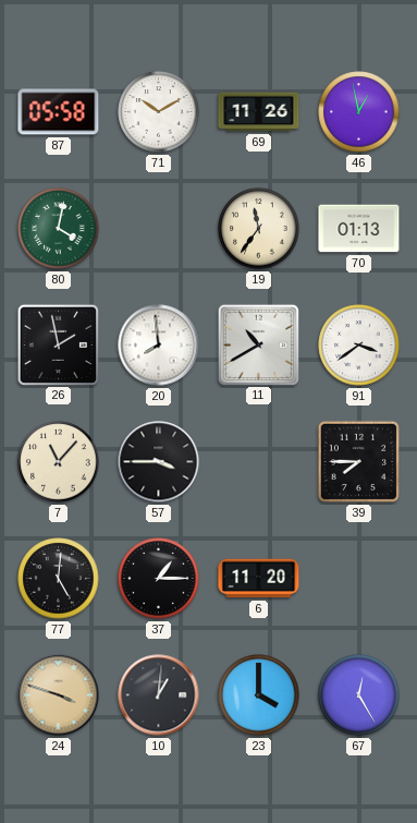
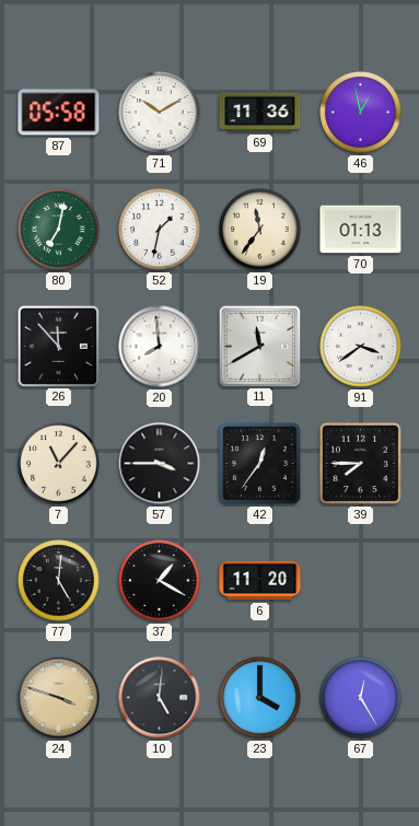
69: 11:26 -> 11:36 (260, 113)
80: 4:02 -> 7:02 (59, 230)
52: none -> 1:32 (160, 230)
26: 1:58 -> 11:53 (58, 346)
11: 10:40 -> 11:40 (259, 346)
42: none -> 12:36 (260, 464)
37: 1:15 -> 1:20 (160, 581)
10: 1:01 -> 5:01 (160, 698)
